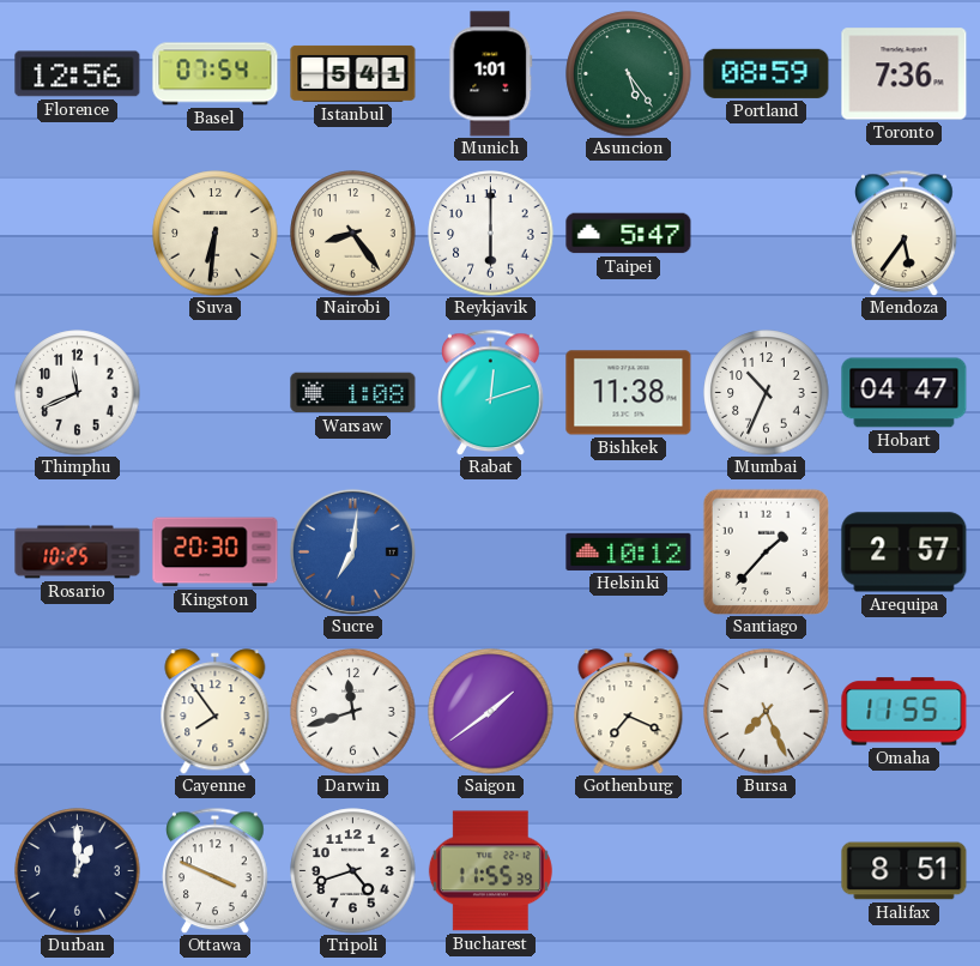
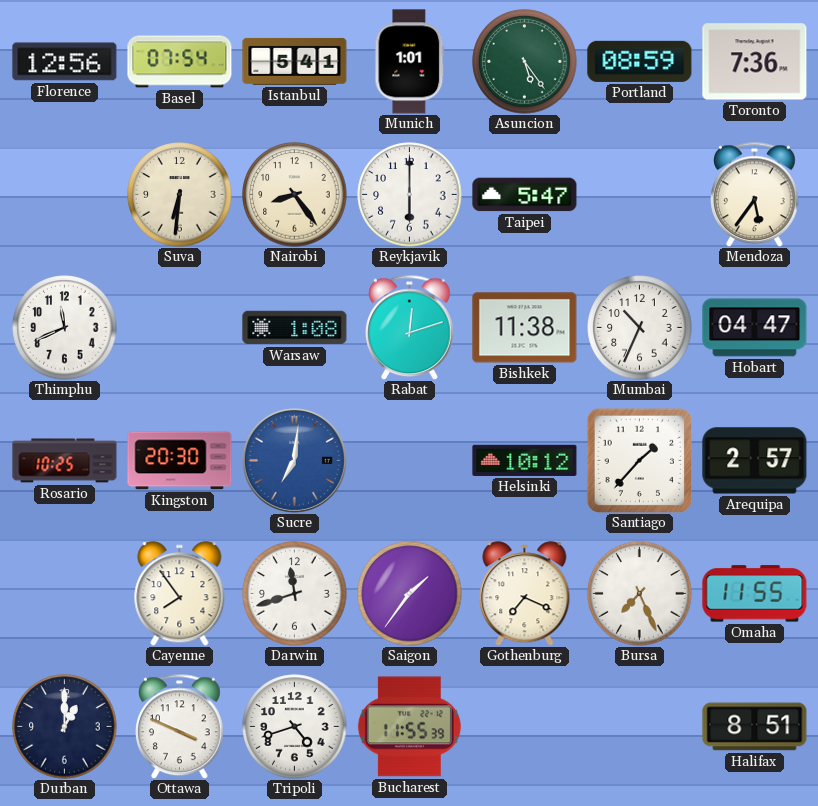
Saigon: 1:39 -> 1:36 (410, 594)
